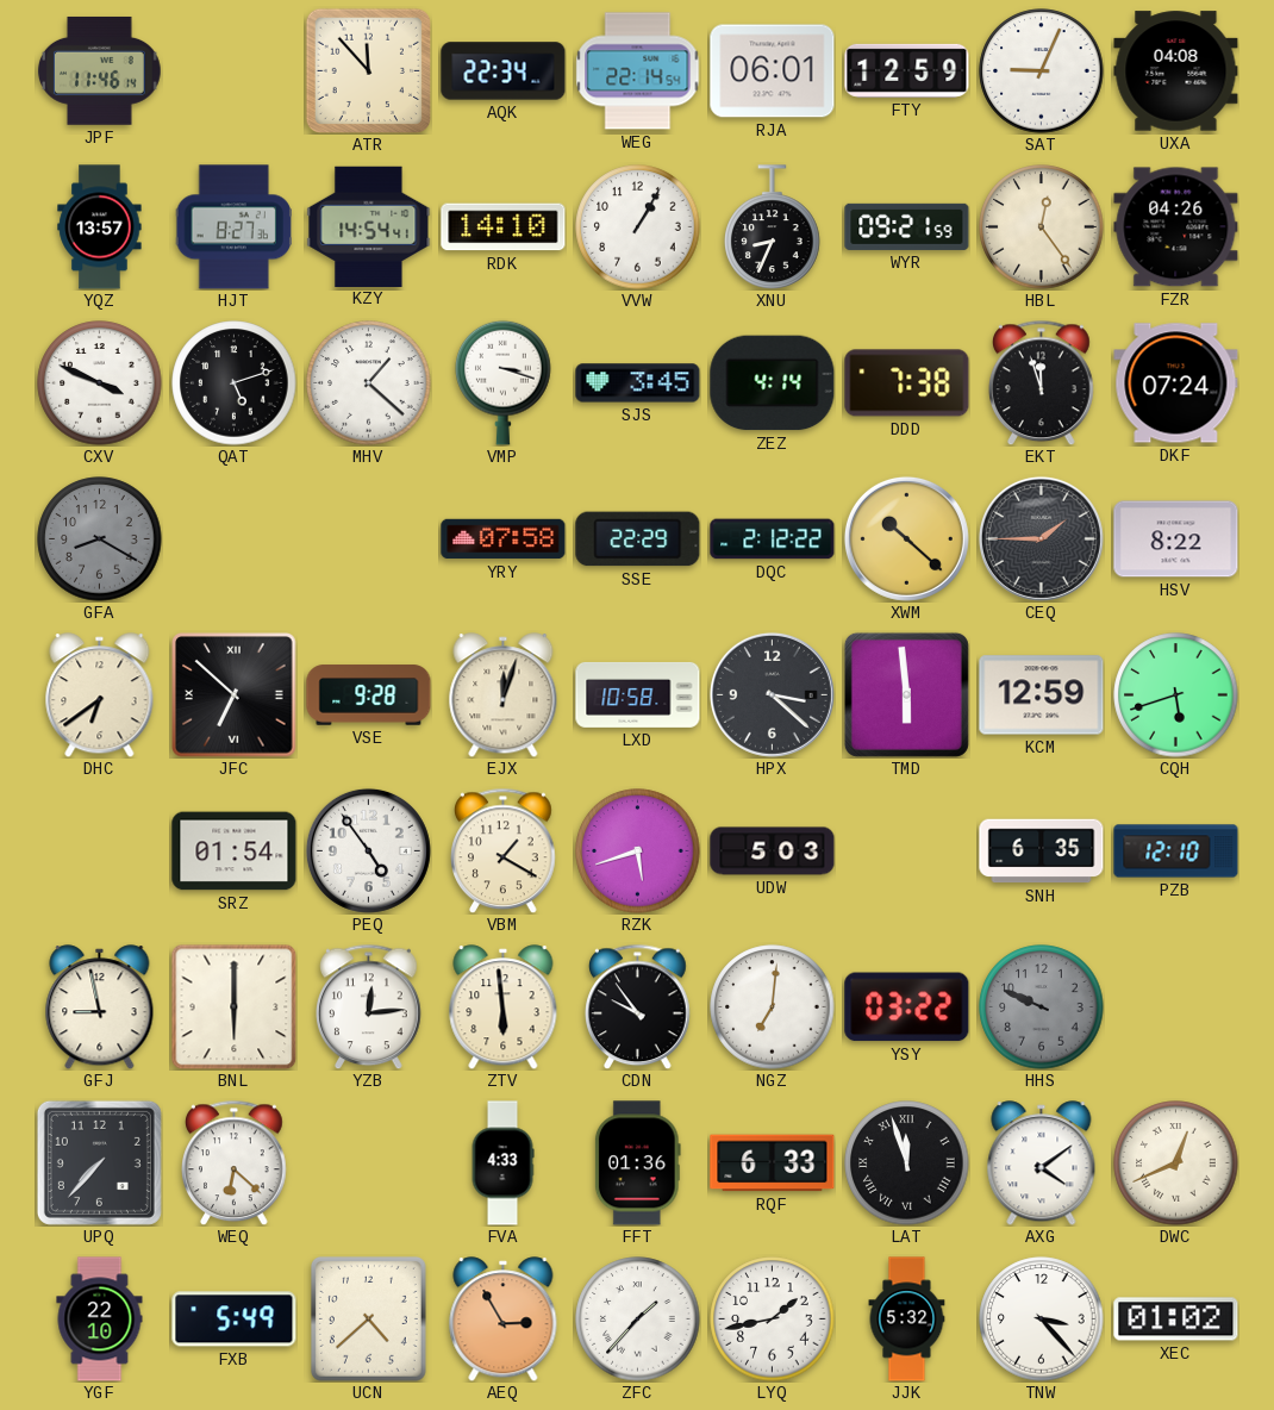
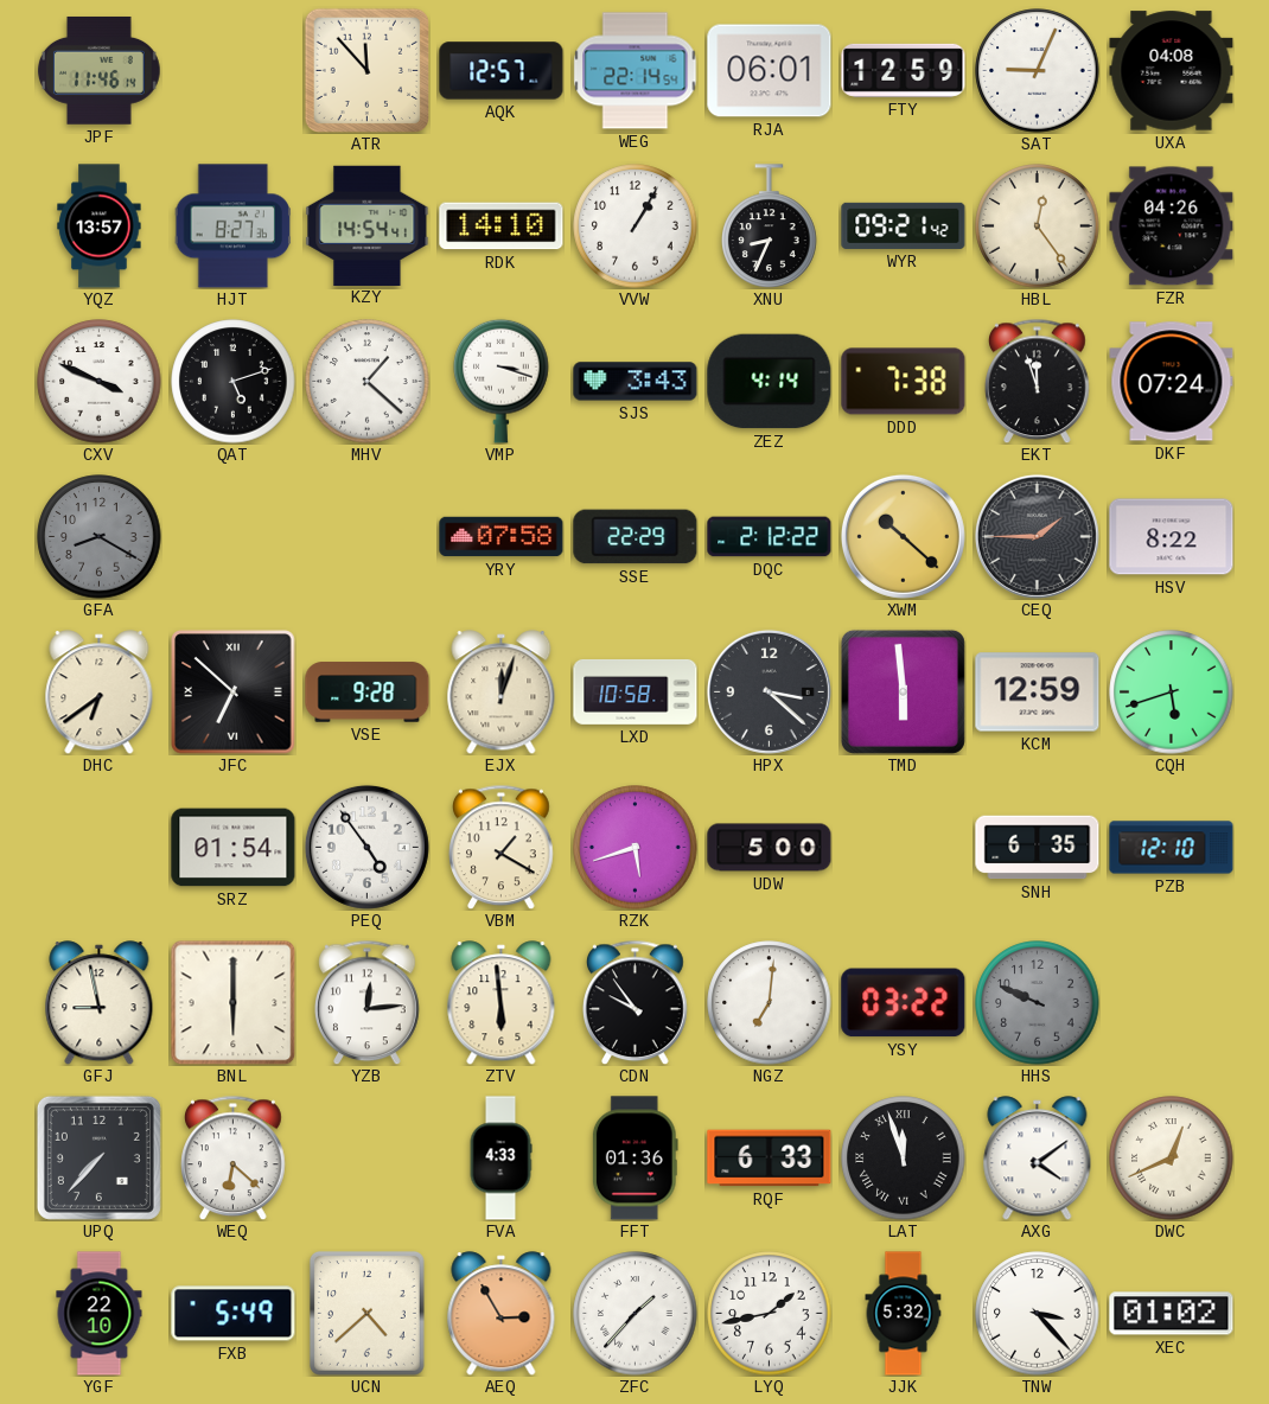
AQK: 22:34 -> 12:57 (502, 71)
WYR: 09:21:59 -> 09:21:42 (904, 225)
SJS: 3:45 -> 3:43 (636, 382)
UDW: 5:03 -> 5:00 (770, 848)
